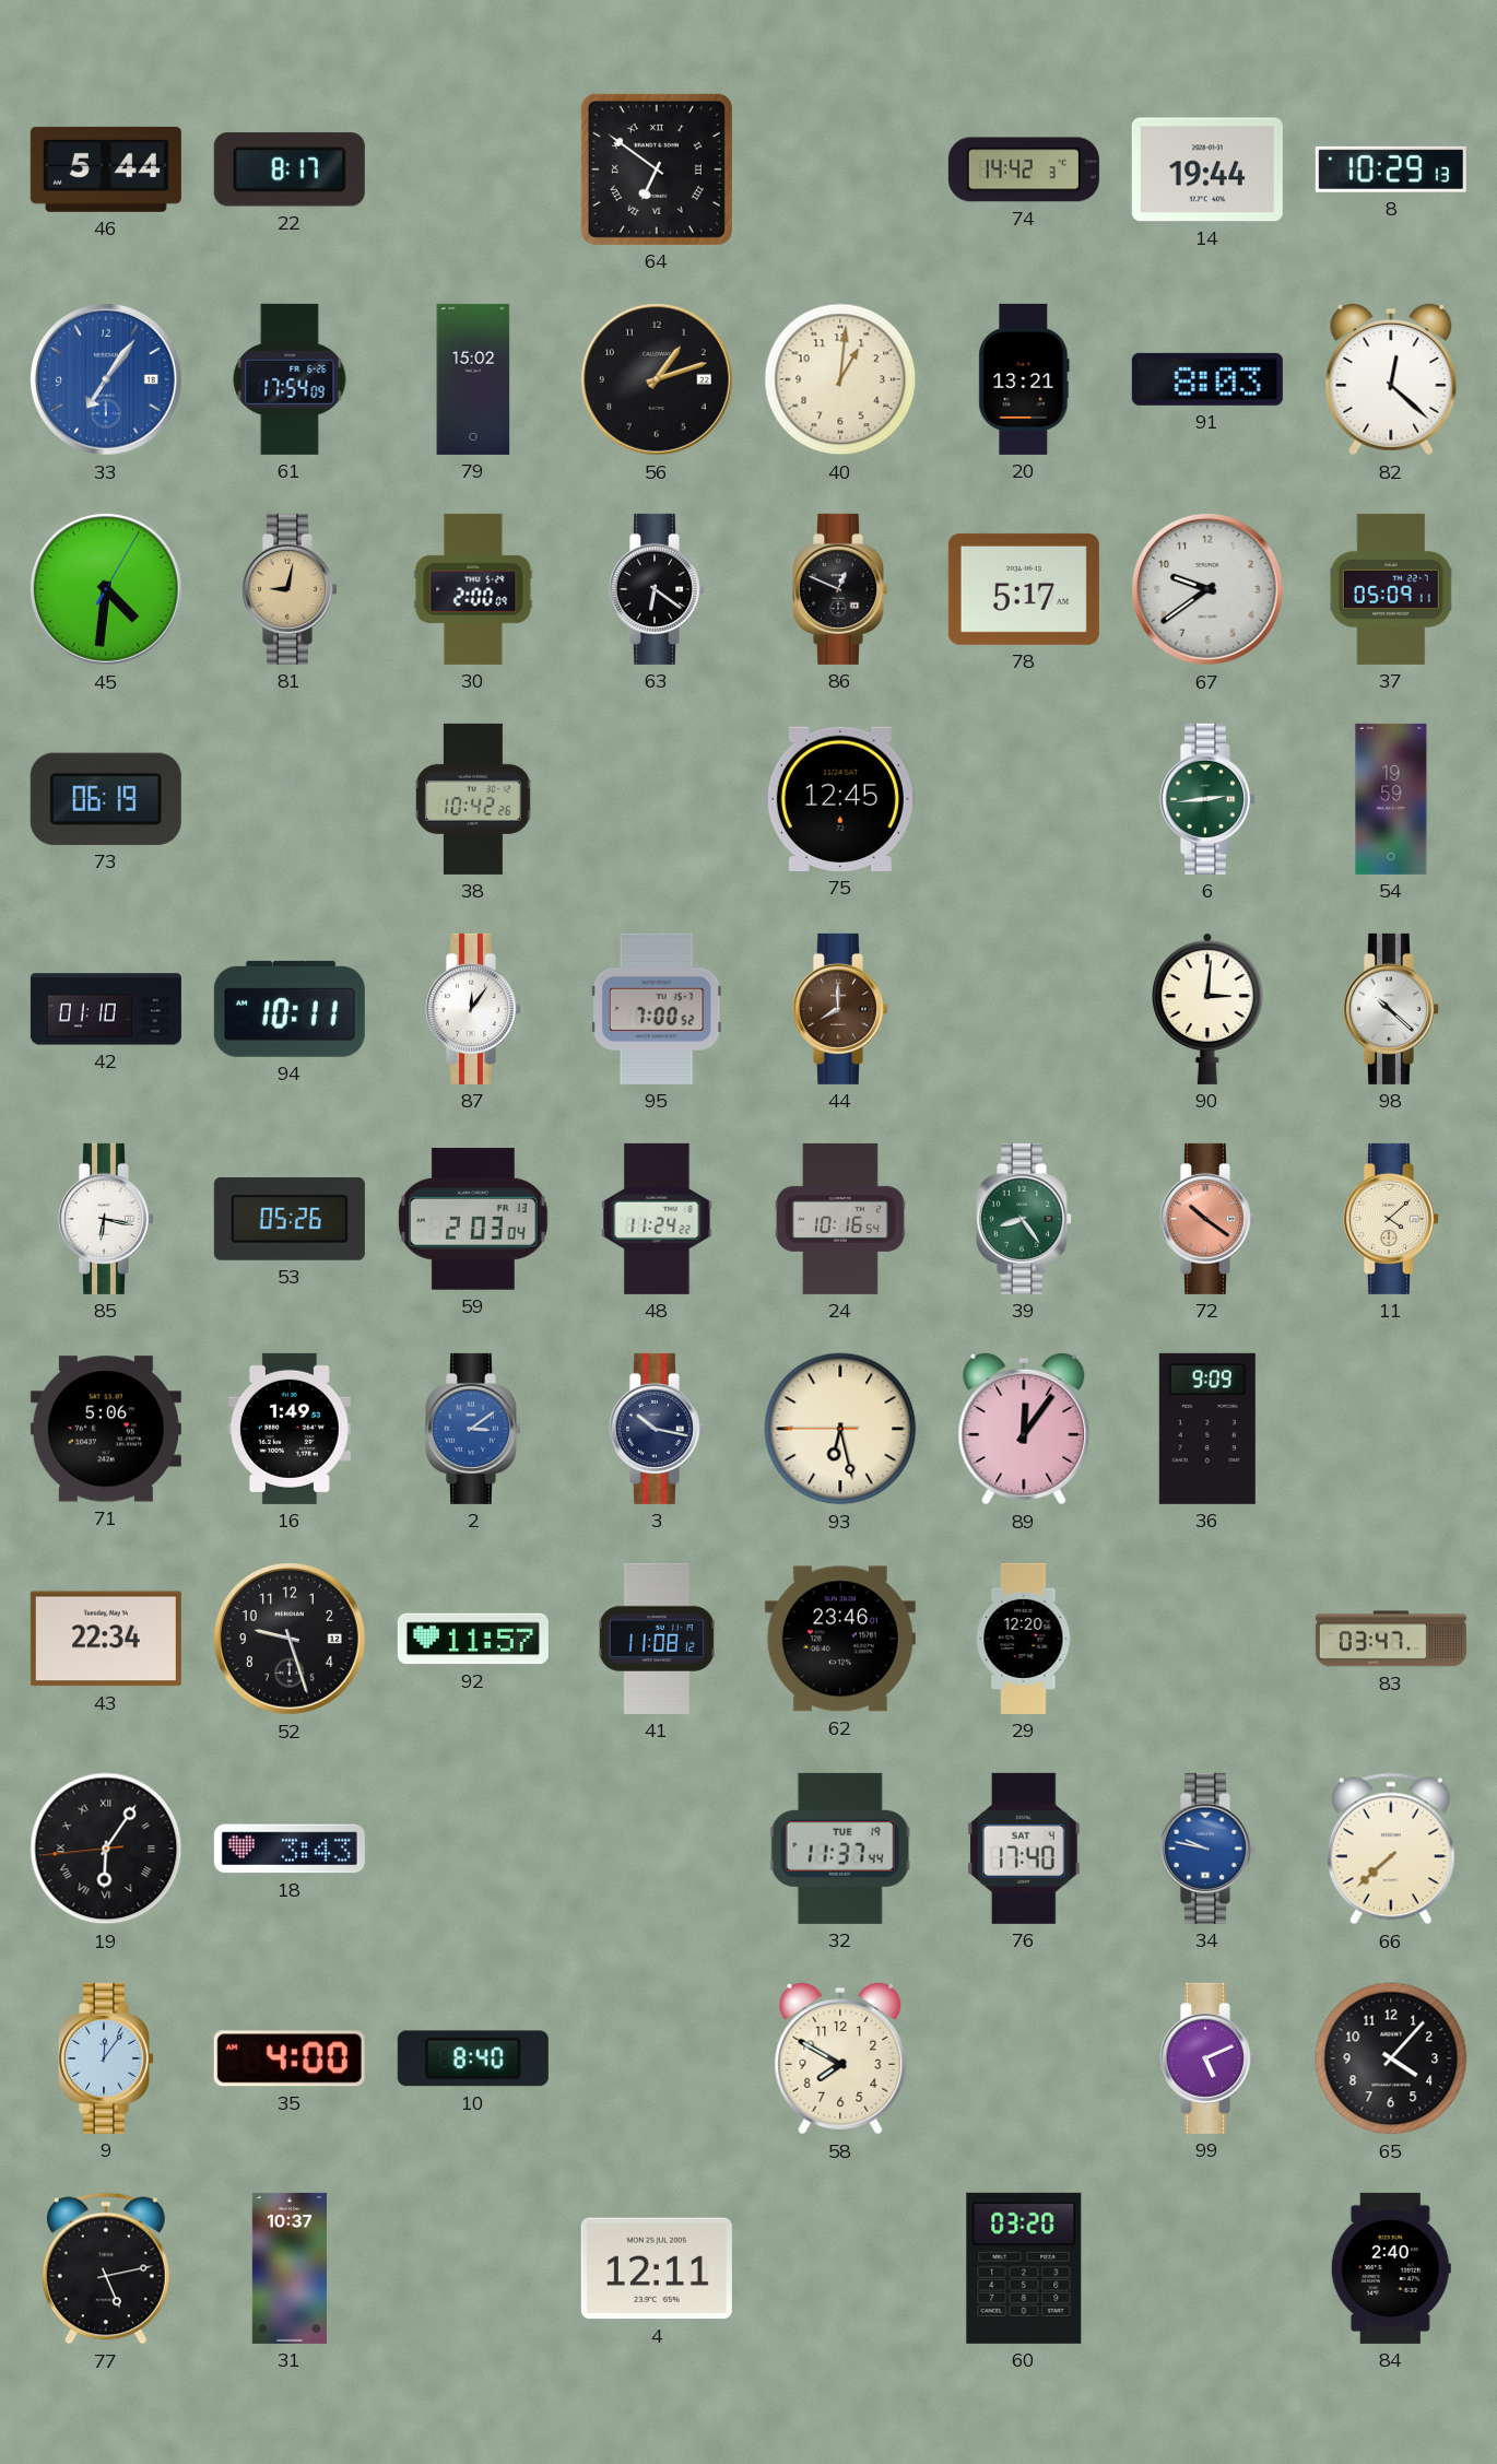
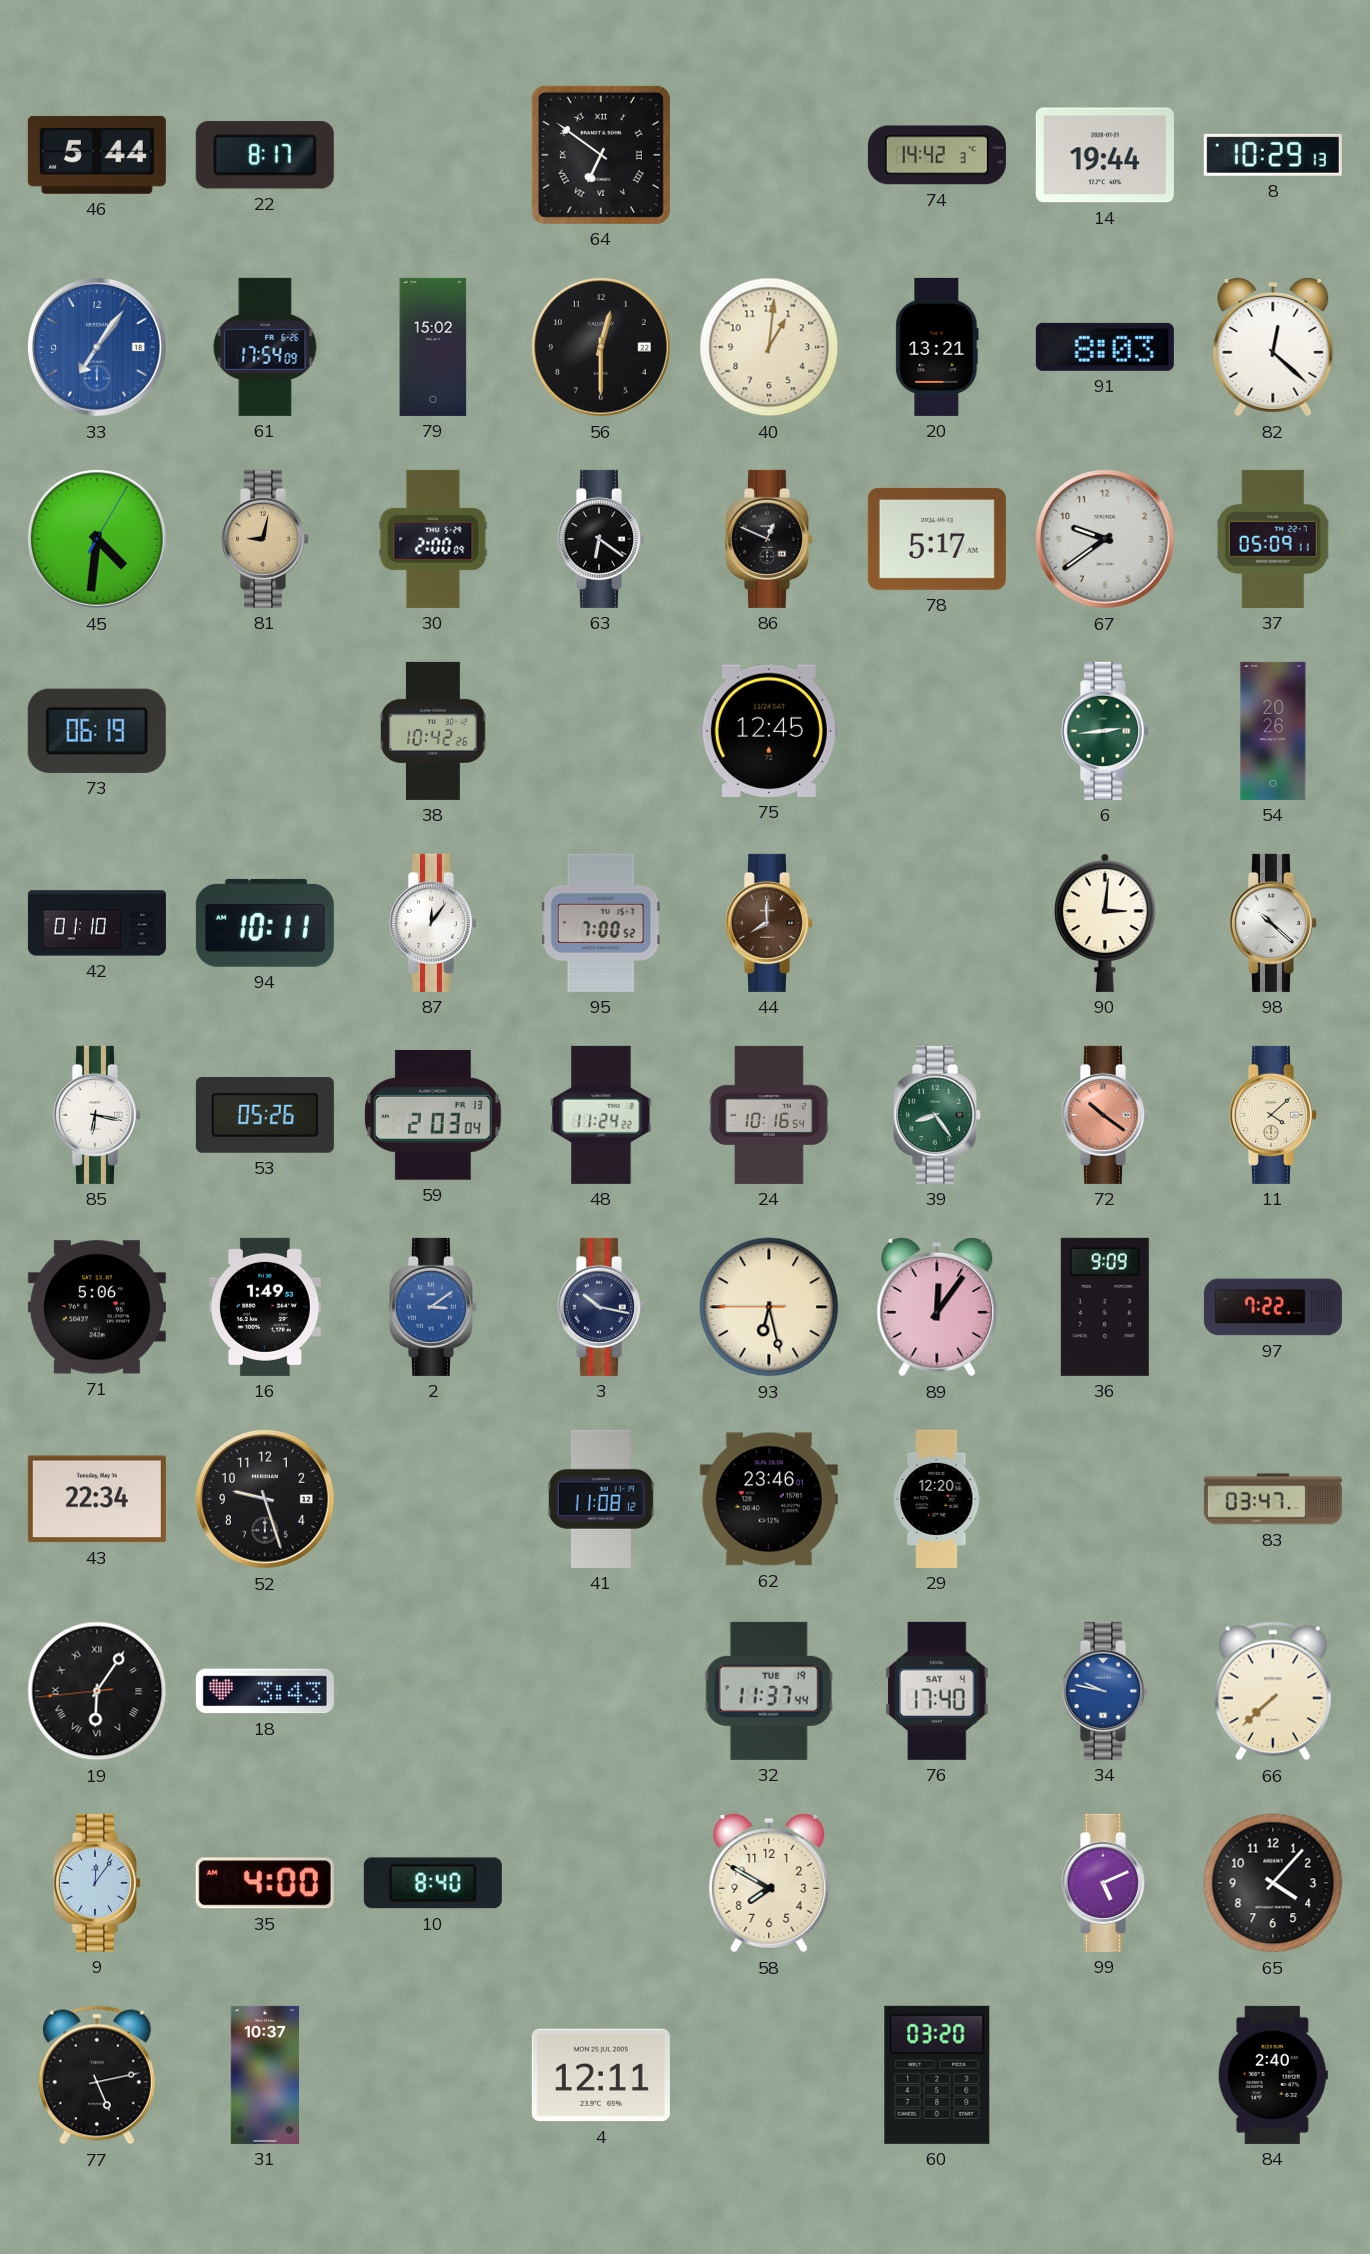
56: 1:12 -> 12:30 (602, 348)
54: 19:59 -> 20:26 (1273, 731)
97: none -> 7:22 (1273, 1307)
92: 11:57 -> none (473, 1639)
